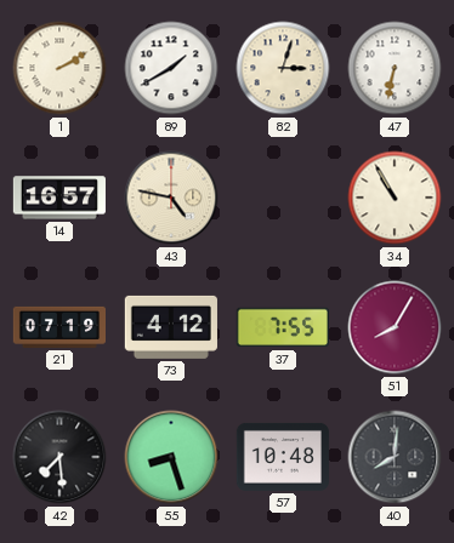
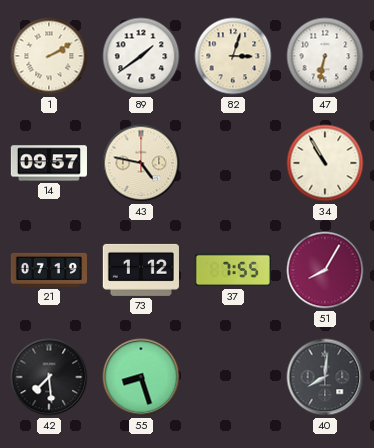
89: 1:40 -> 1:39 (141, 56)
14: 16:57 -> 09:57 (49, 163)
73: 4:12 -> 1:12 (141, 270)
57: 10:48 -> none (283, 457)
